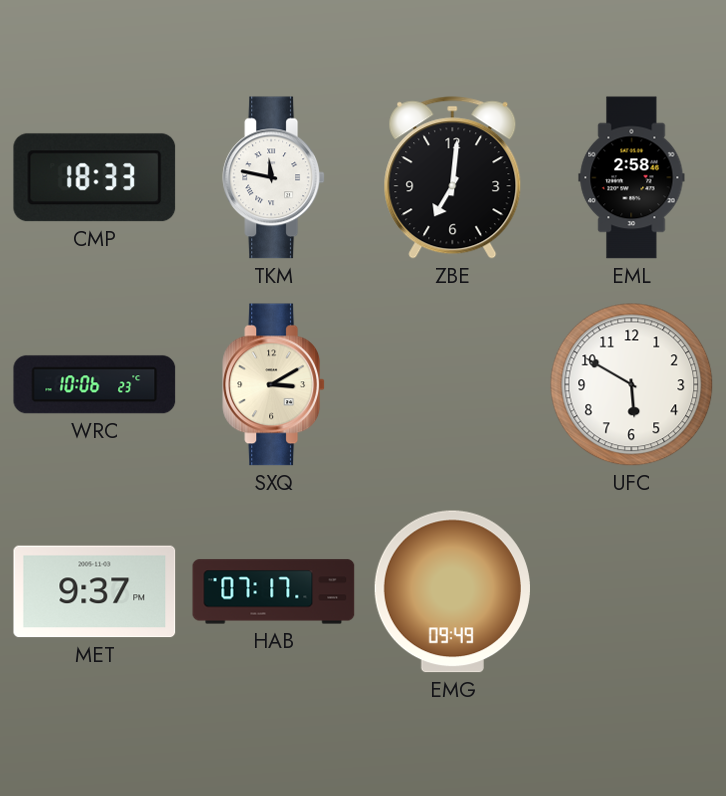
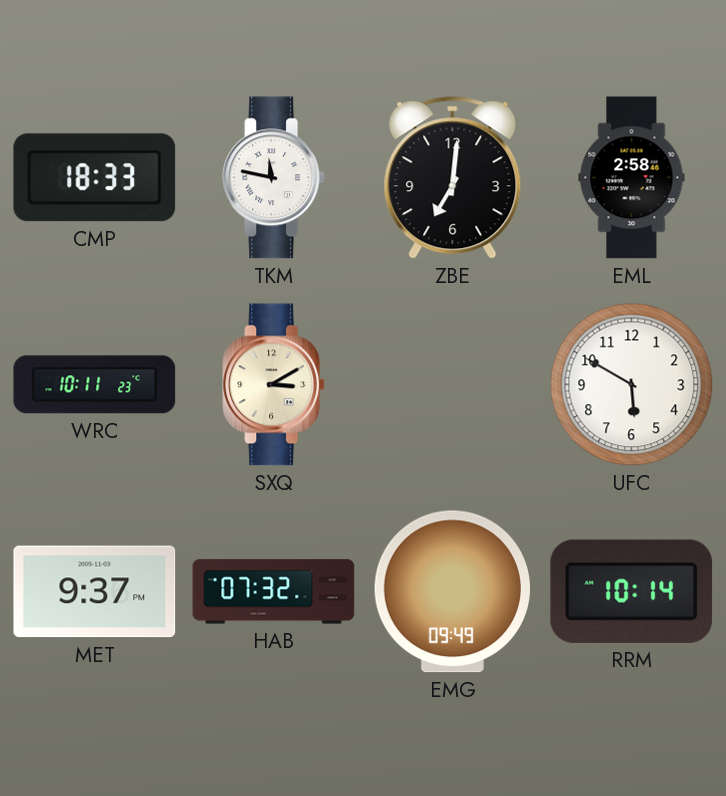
WRC: 10:06 -> 10:11 (95, 385)
HAB: 07:17 -> 07:32 (274, 592)
RRM: none -> 10:14 (632, 591)
